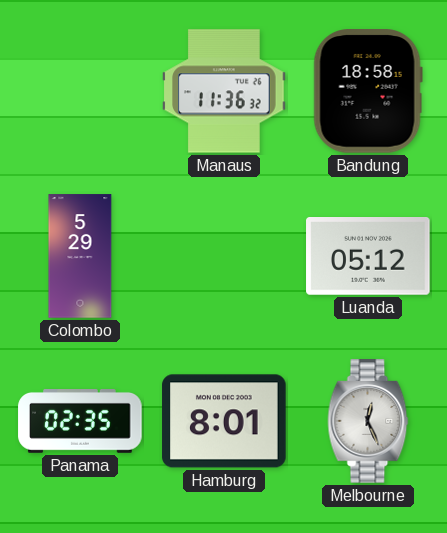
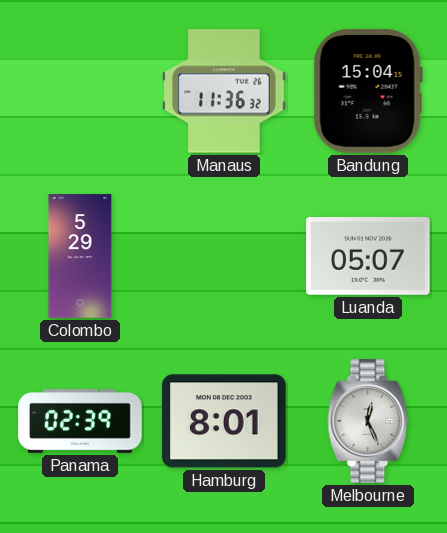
Bandung: 18:58 -> 15:04 (368, 91)
Luanda: 05:12 -> 05:07 (368, 257)
Panama: 02:35 -> 02:39 (80, 422)
